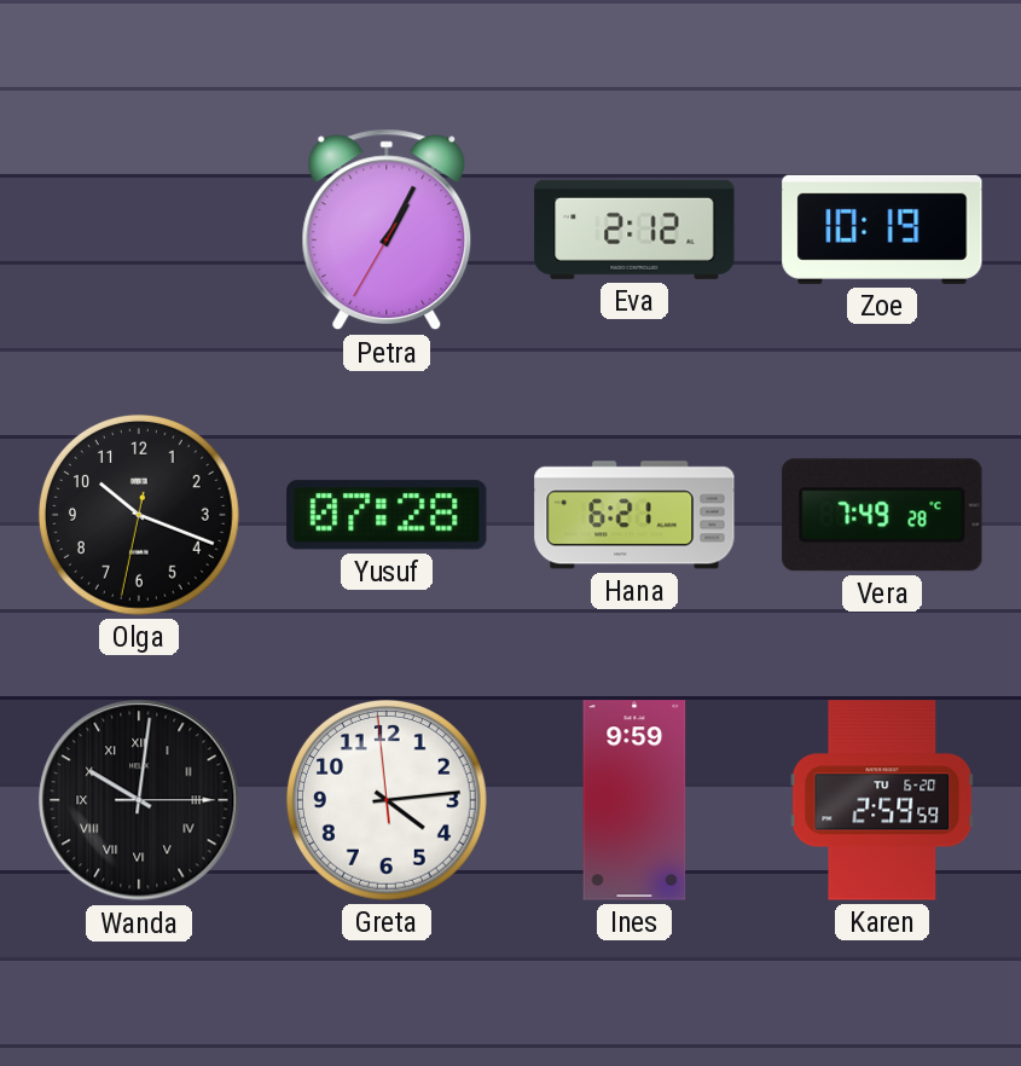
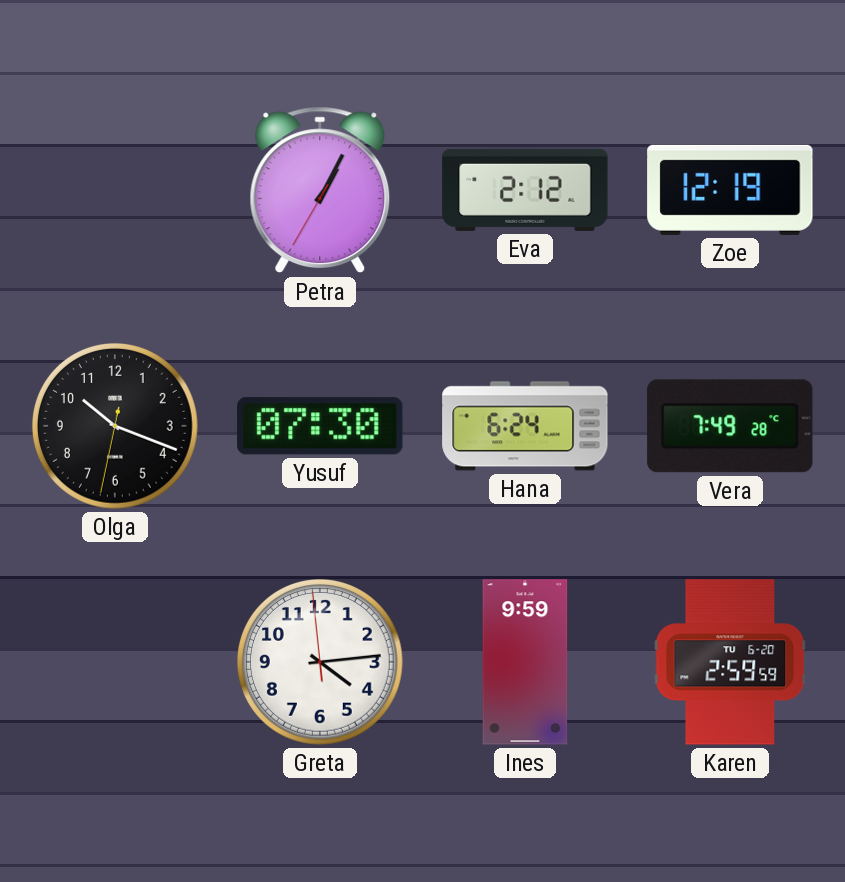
Zoe: 10:19 -> 12:19 (730, 190)
Yusuf: 07:28 -> 07:30 (320, 426)
Hana: 6:21 -> 6:24 (525, 426)
Wanda: 10:01 -> none (139, 800)
